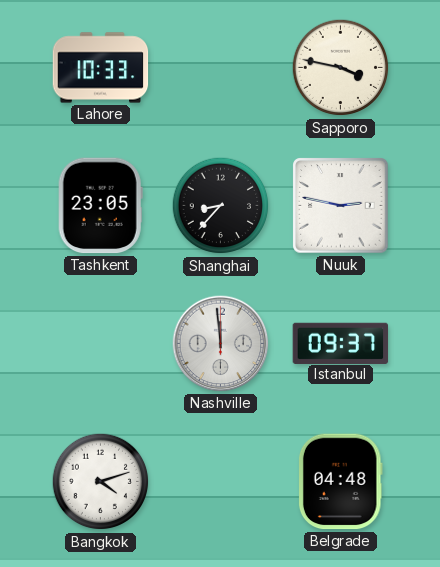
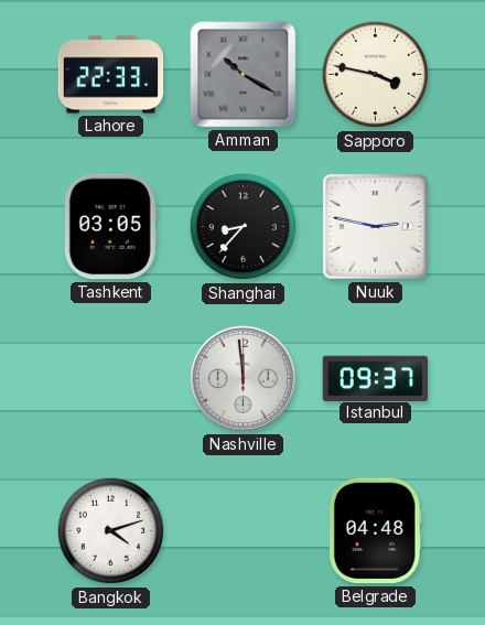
Lahore: 10:33 -> 22:33 (111, 75)
Amman: none -> 10:20 (244, 75)
Tashkent: 23:05 -> 03:05 (110, 227)
